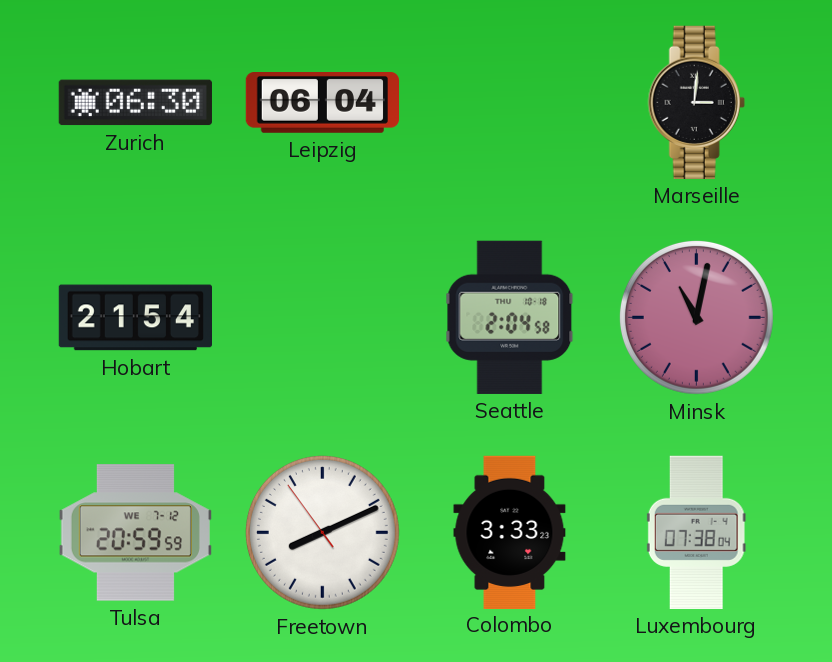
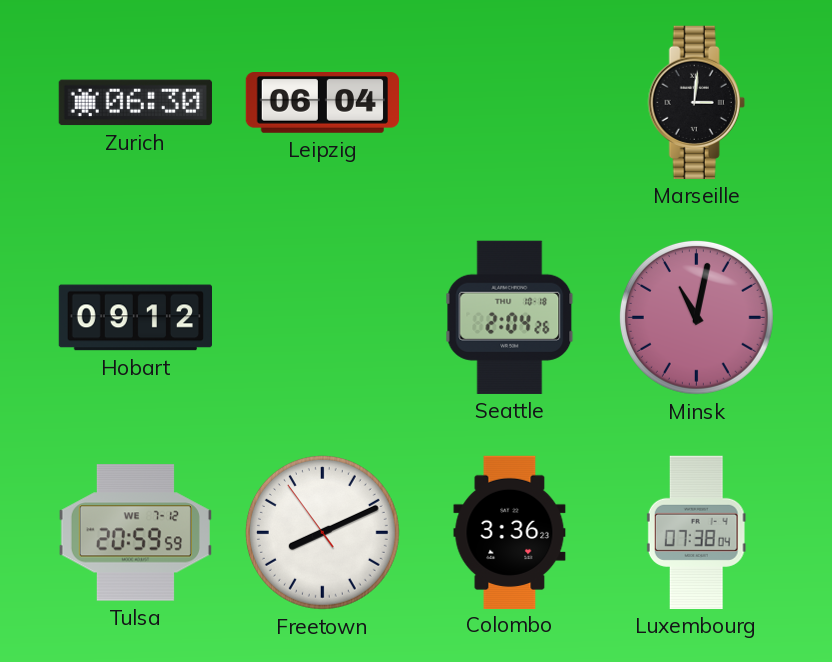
Hobart: 21:54 -> 09:12 (135, 318)
Seattle: 2:04:58 -> 2:04:26 (510, 317)
Colombo: 3:33 -> 3:36 (510, 532)
